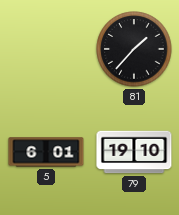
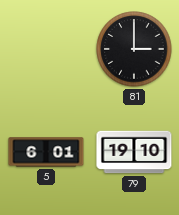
81: 1:37 -> 3:00 (134, 49)
